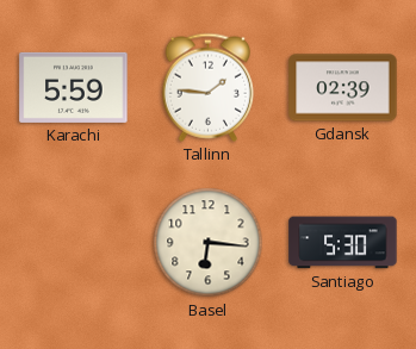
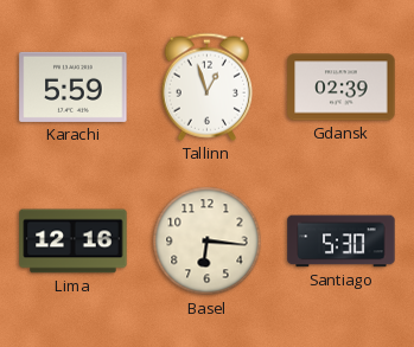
Tallinn: 1:46 -> 12:57 (206, 86)
Lima: none -> 12:16 (74, 242)
